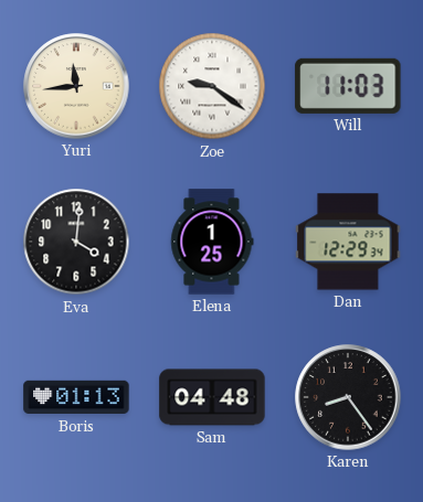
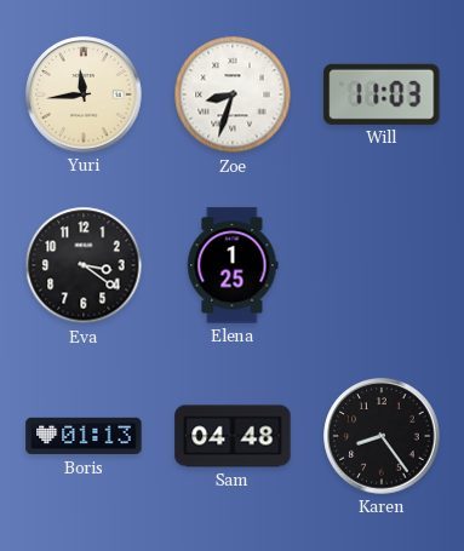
Zoe: 9:21 -> 8:33 (233, 94)
Eva: 4:01 -> 3:21 (84, 265)
Dan: 12:29 -> none (348, 242)
